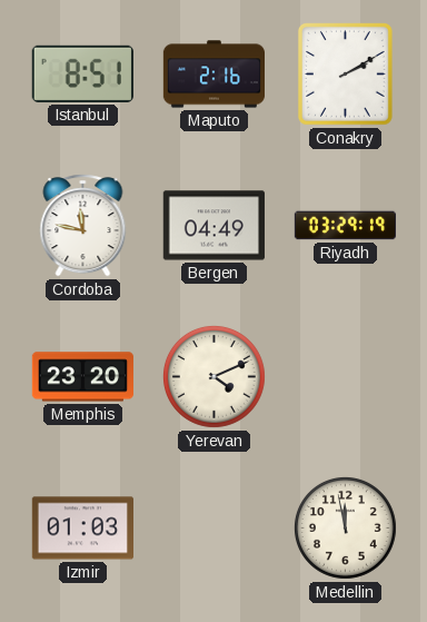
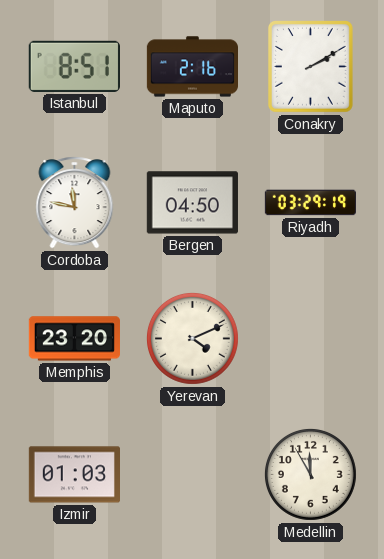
Bergen: 04:49 -> 04:50 (192, 203)
Medellin: 11:58 -> 11:55 (310, 474)
